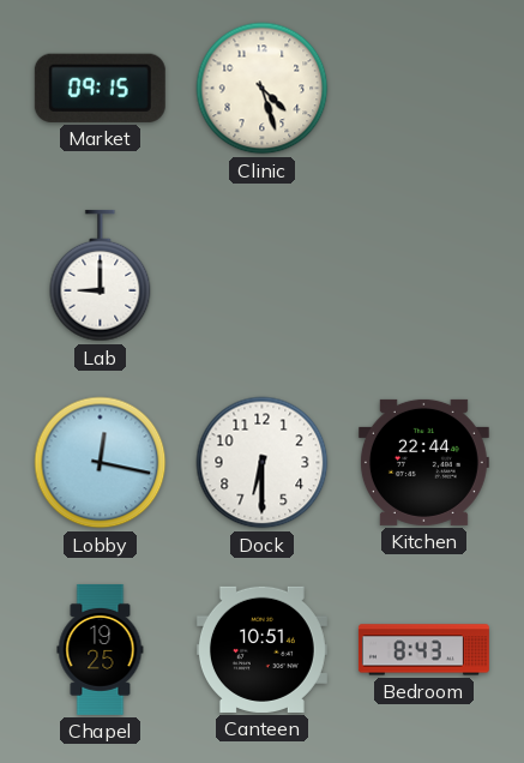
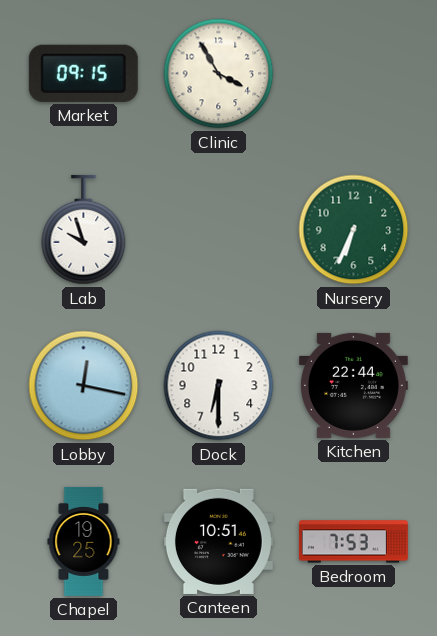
Clinic: 4:27 -> 3:55 (219, 74)
Lab: 9:00 -> 9:57 (84, 230)
Nursery: none -> 6:34 (354, 230)
Bedroom: 8:43 -> 7:53 (353, 542)
